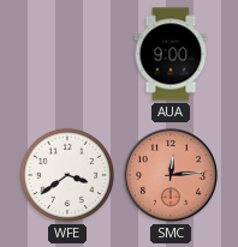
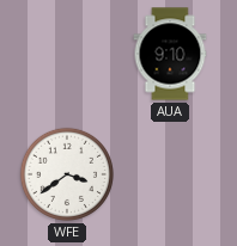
AUA: 9:00 -> 9:10 (170, 54)
SMC: 12:14 -> none (171, 175)
